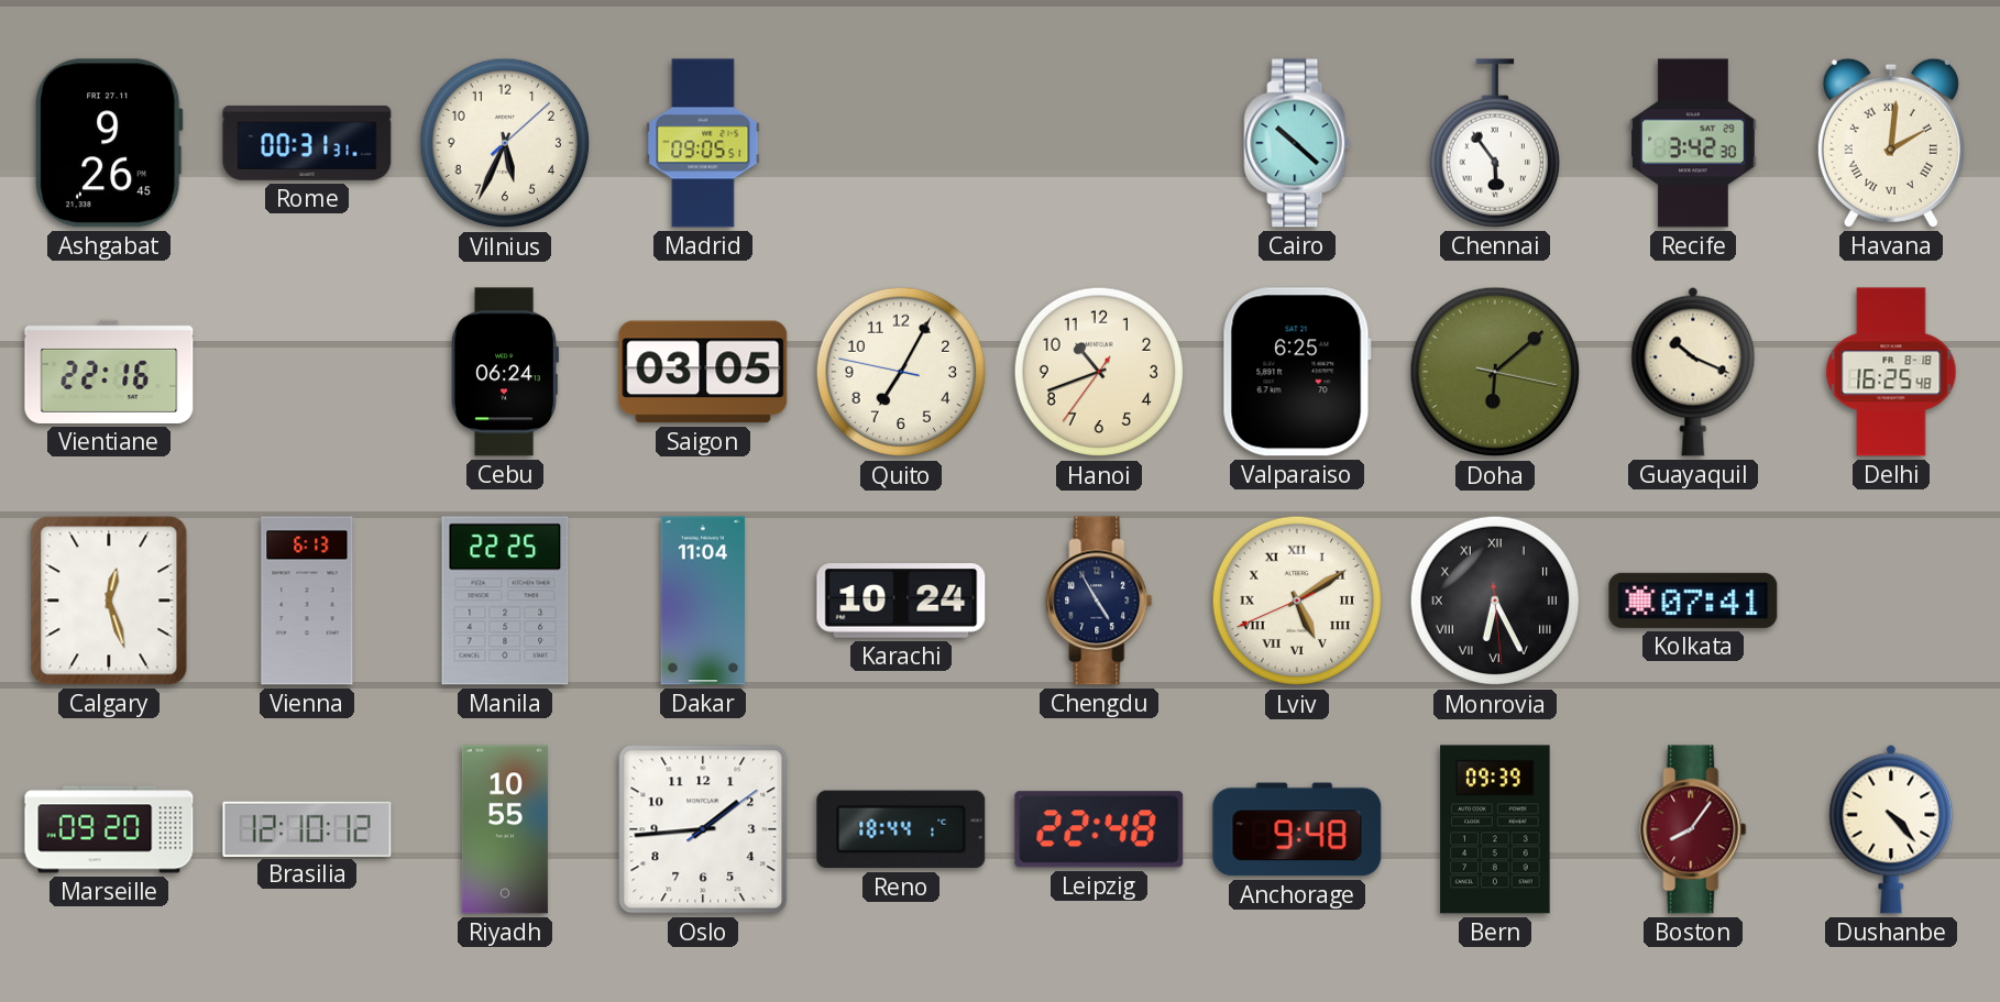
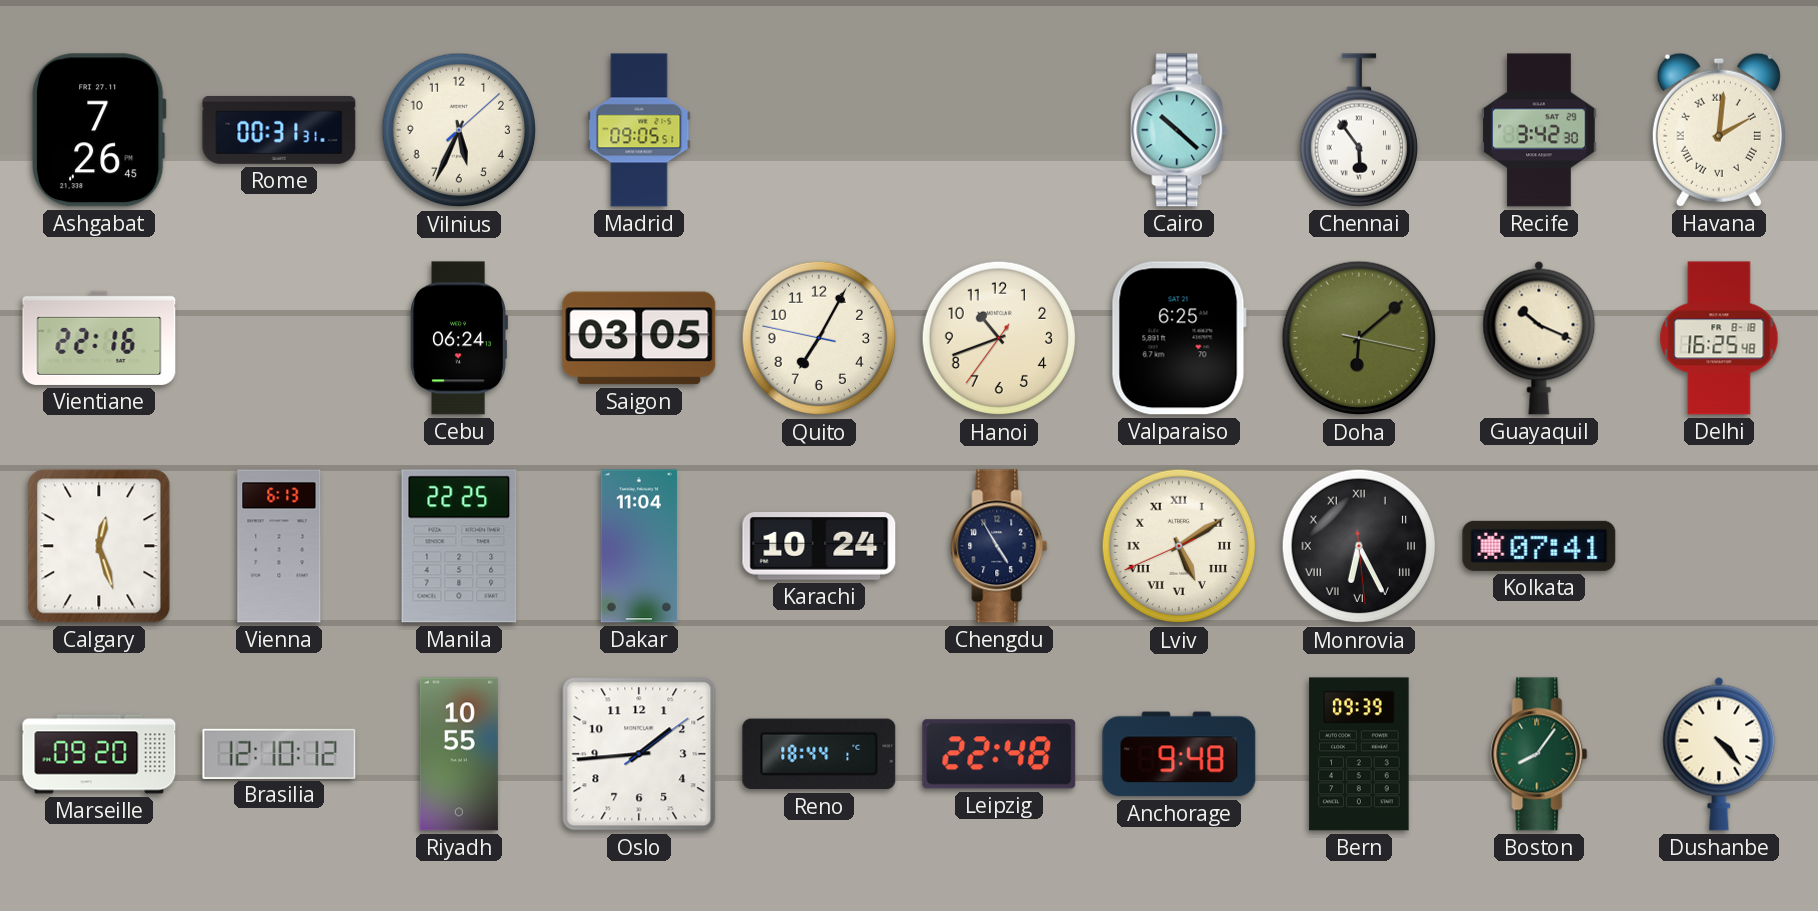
Ashgabat: 9:26 -> 7:26 (99, 130)
Boston dial: burgundy -> green (1539, 754)
